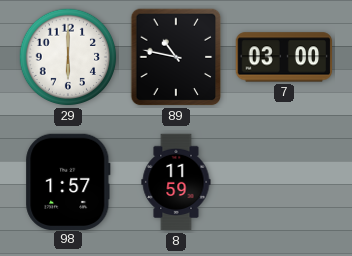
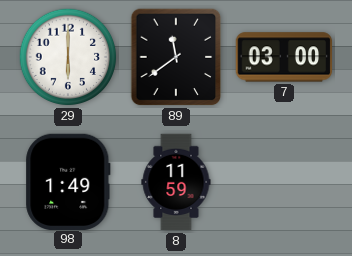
89: 10:47 -> 11:39 (176, 57)
98: 1:57 -> 1:49 (68, 181)
